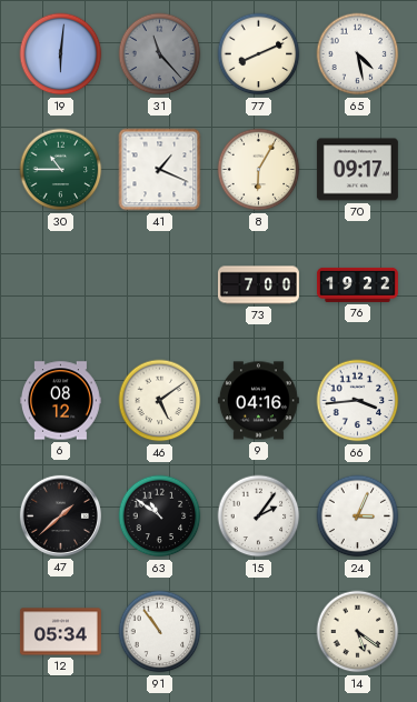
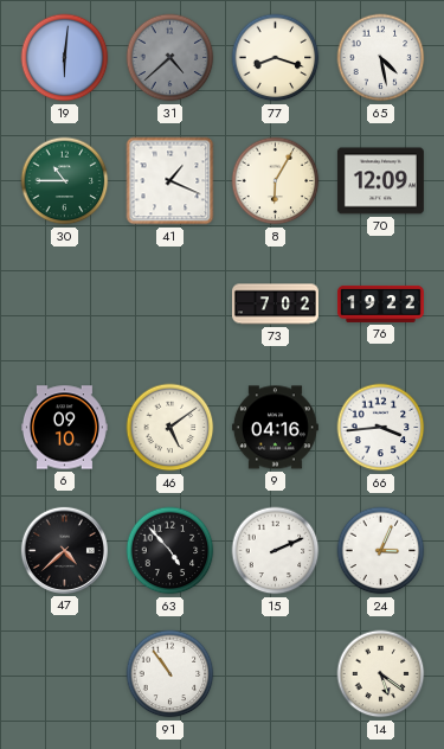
31: 11:23 -> 4:38 (170, 58)
77: 8:11 -> 8:18 (276, 58)
70: 09:17 -> 12:09 (380, 181)
73: 7:00 -> 7:02 (275, 305)
6: 08:12 -> 09:10 (64, 428)
47: 1:38 -> 4:38 (64, 550)
63: 10:51 -> 4:53 (170, 551)
15: 2:06 -> 2:11 (276, 551)
12: 05:34 -> none (60, 632)
